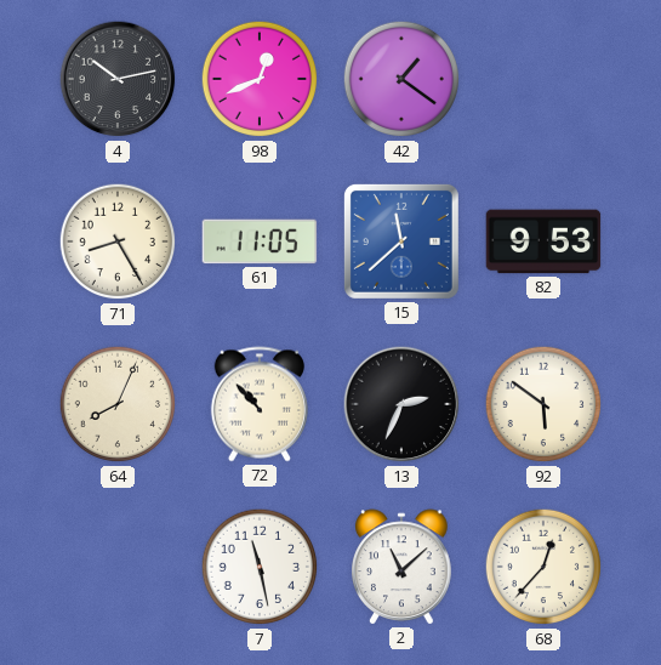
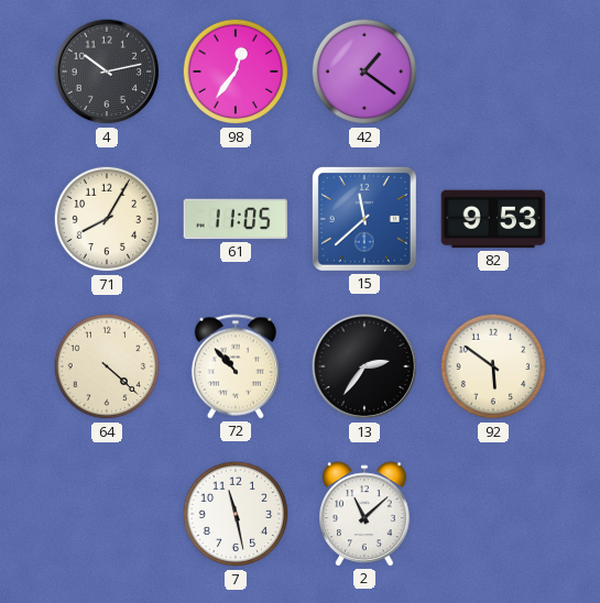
98: 12:41 -> 12:36 (236, 72)
71: 8:25 -> 8:05 (107, 219)
64: 8:04 -> 4:22 (107, 366)
13: 2:34 -> 2:36 (364, 366)
68: 12:37 -> none (543, 567)
